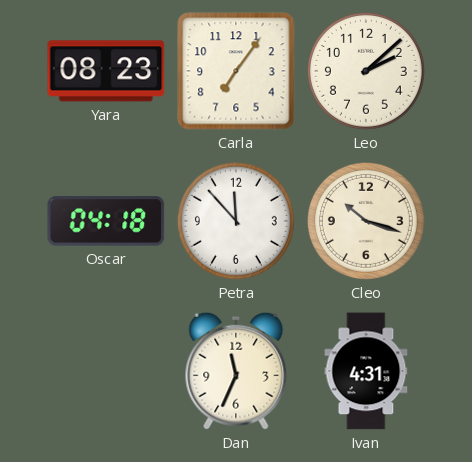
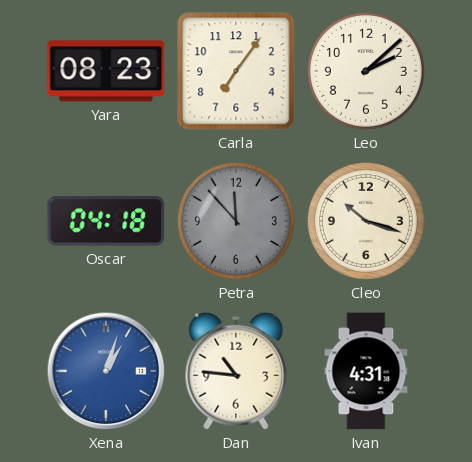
Petra dial: white -> grey (236, 221)
Xena: none -> 1:03 (106, 371)
Dan: 11:34 -> 10:46 (236, 371)
